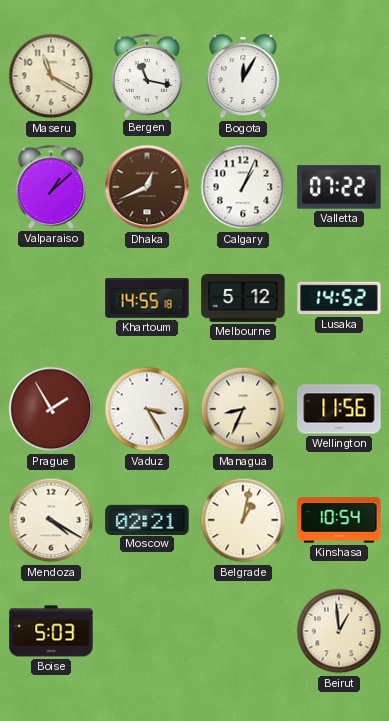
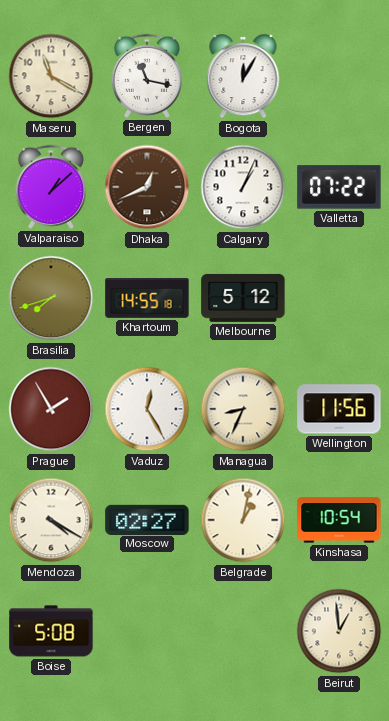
Brasilia: none -> 7:42 (51, 298)
Lusaka: 14:52 -> none (339, 298)
Vaduz: 3:25 -> 12:25 (147, 409)
Moscow: 02:21 -> 02:27 (147, 519)
Boise: 5:03 -> 5:08 (51, 631)
